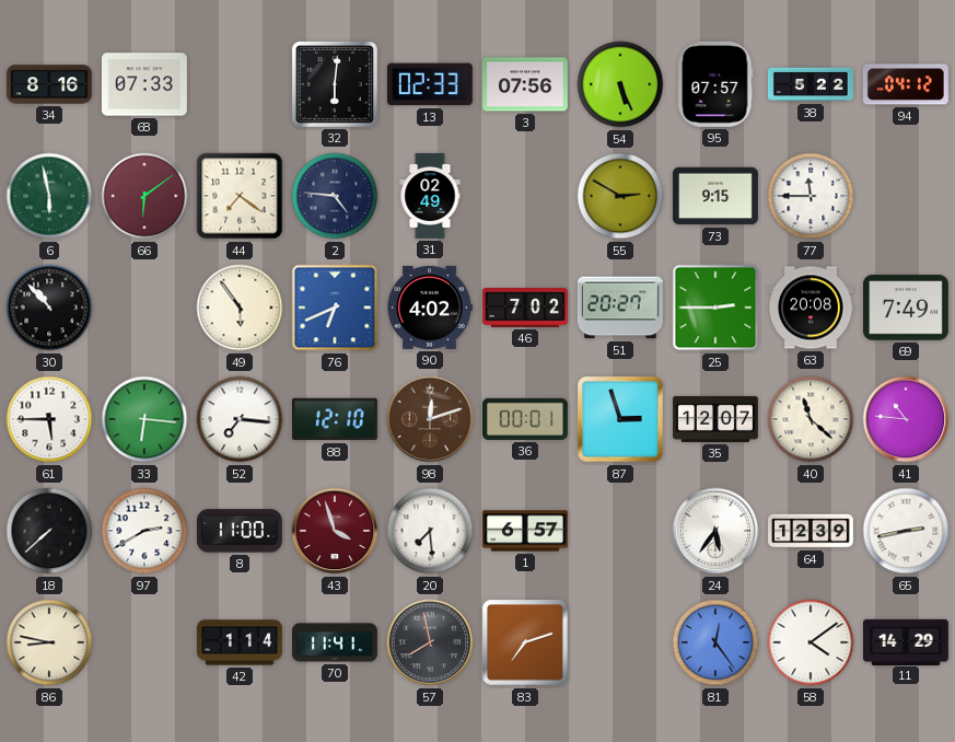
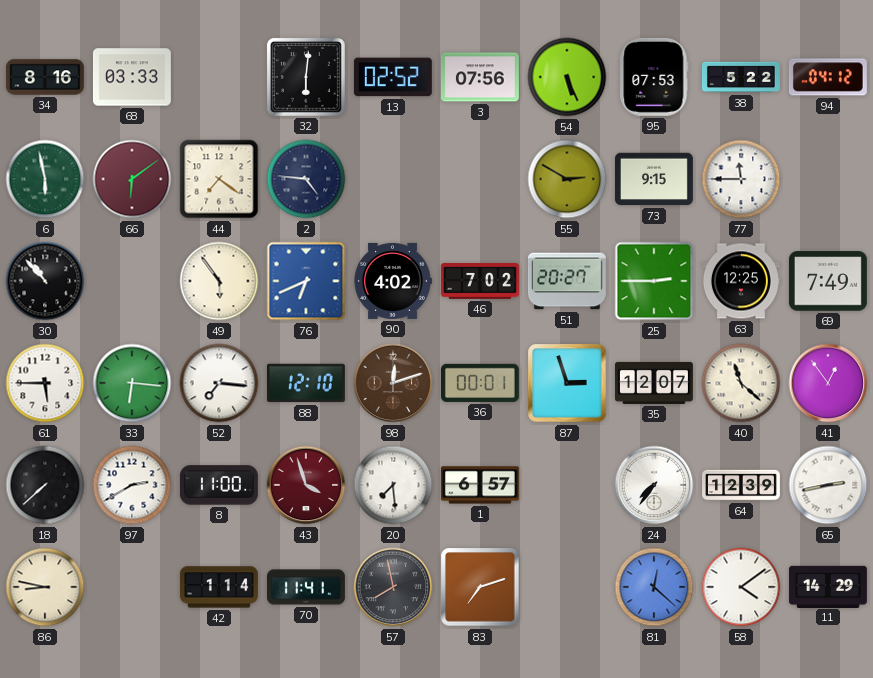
68: 07:33 -> 03:33 (132, 77)
13: 02:33 -> 02:52 (393, 77)
95: 07:57 -> 07:53 (654, 77)
31: 02:49 -> none (430, 196)
63: 20:08 -> 12:25 (741, 281)
41: 10:46 -> 12:54 (828, 383)
24: 5:36 -> 7:36 (654, 485)
81: 12:24 -> 12:22 (654, 587)
